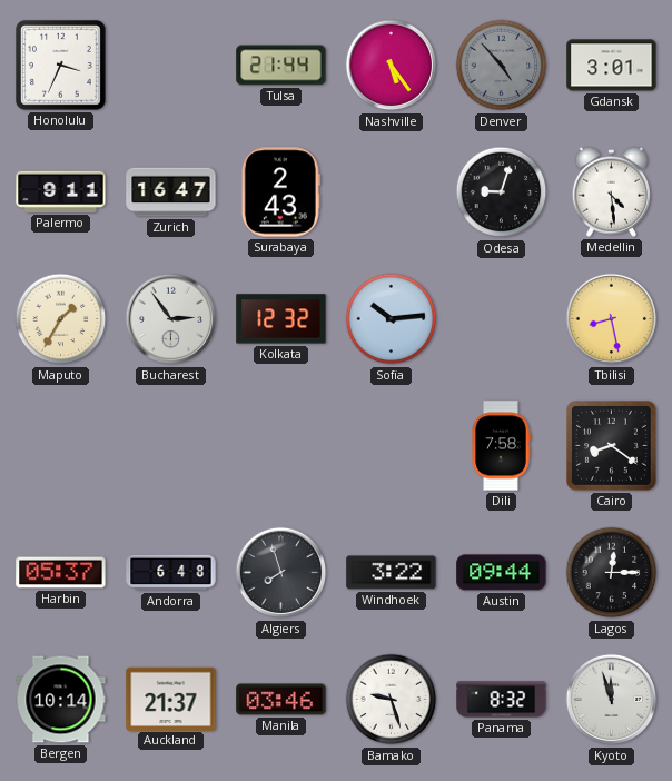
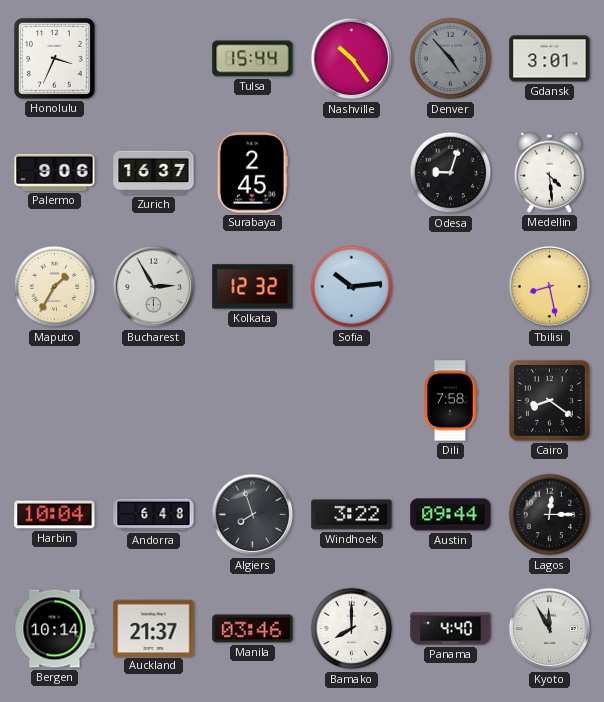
Tulsa: 21:44 -> 15:44 (253, 59)
Nashville: 5:24 -> 10:24 (352, 59)
Palermo: 9:11 -> 9:06 (55, 172)
Zurich: 16:47 -> 16:37 (154, 173)
Surabaya: 2:43 -> 2:45 (252, 173)
Bucharest: 2:54 -> 2:55 (154, 287)
Harbin: 05:37 -> 10:04 (55, 515)
Bamako: 9:27 -> 8:00 (352, 629)
Panama: 8:32 -> 4:40 (451, 629)
Kyoto: 11:57 -> 11:55 (550, 629)
